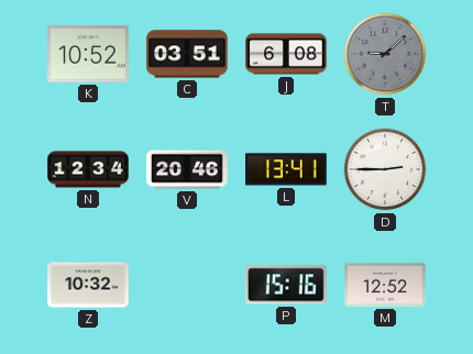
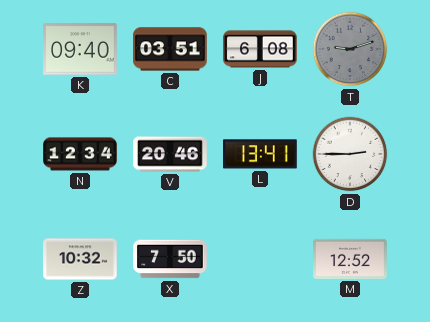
K: 10:52 -> 09:40 (81, 49)
T: 9:08 -> 9:12 (350, 49)
X: none -> 7:50 (170, 259)
P: 15:16 -> none (287, 285)
